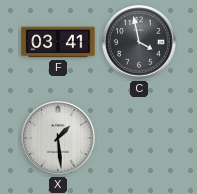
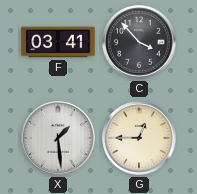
C: 3:58 -> 3:53 (139, 42)
G: none -> 12:45 (139, 138)
